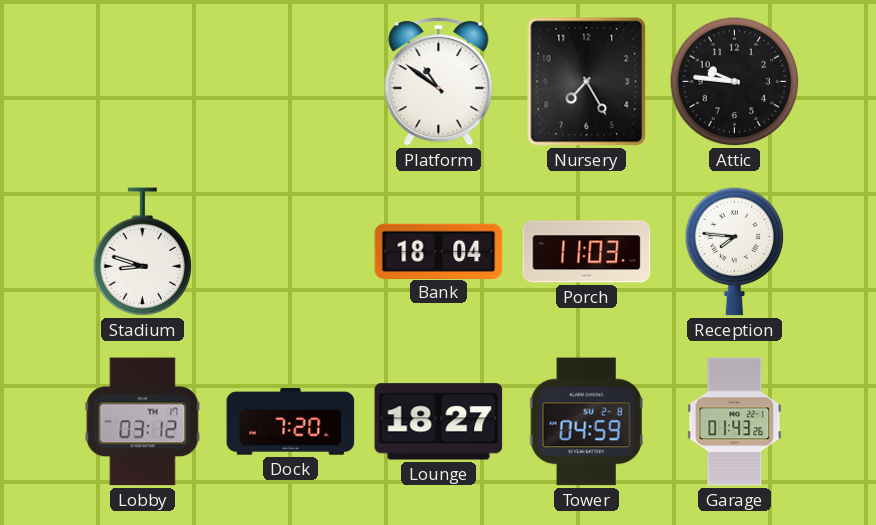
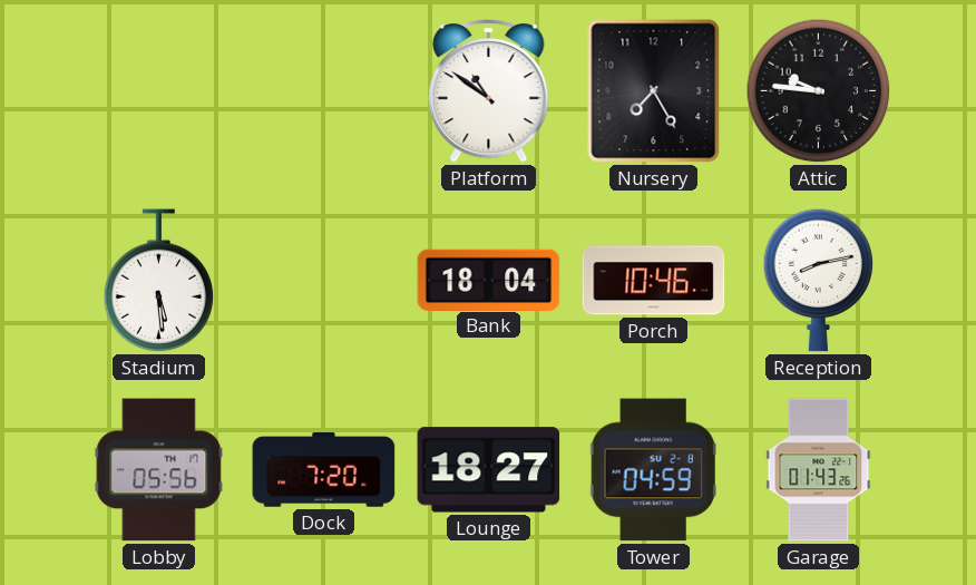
Stadium: 8:48 -> 5:29 (159, 281)
Porch: 11:03 -> 10:46 (654, 281)
Reception: 7:46 -> 8:13 (819, 280)
Lobby: 03:12 -> 05:56 (159, 470)
